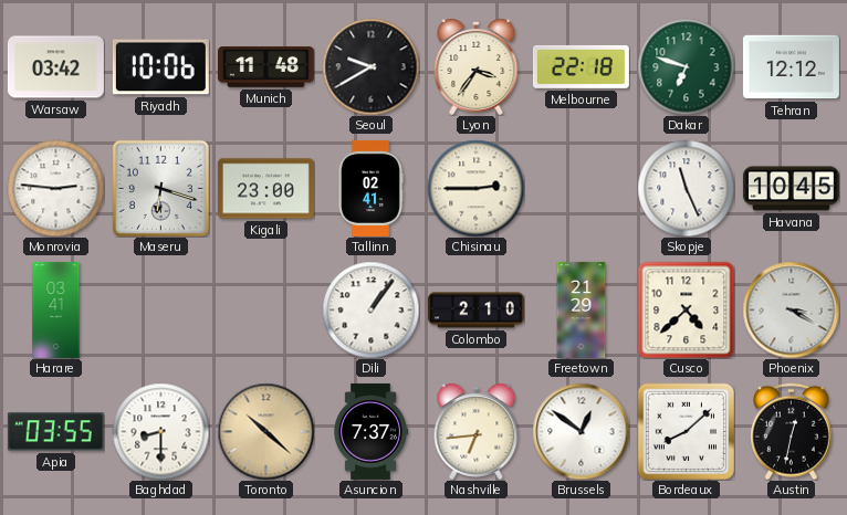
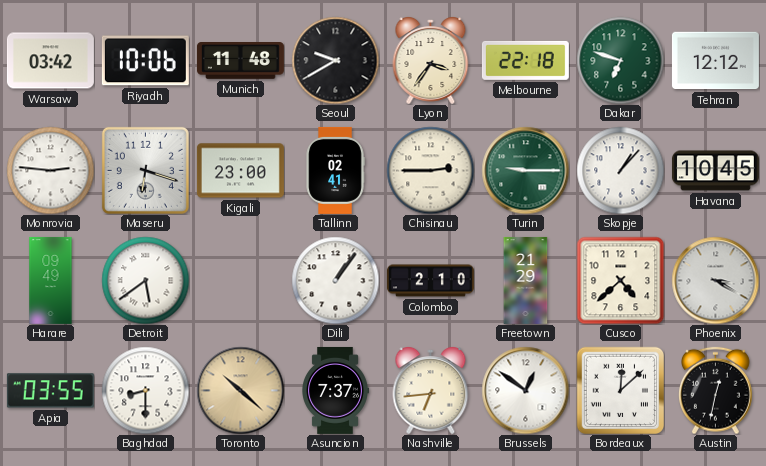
Turin: none -> 9:15 (525, 170)
Skopje: 11:26 -> 1:07 (620, 170)
Harare: 03:41 -> 09:49 (51, 280)
Detroit: none -> 5:39 (145, 280)
Bordeaux: 8:08 -> 12:08 (620, 390)
